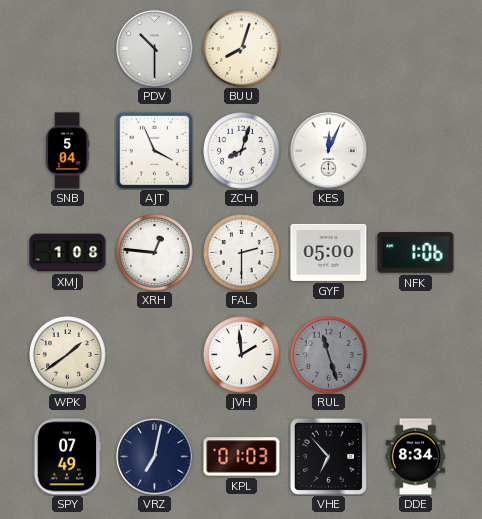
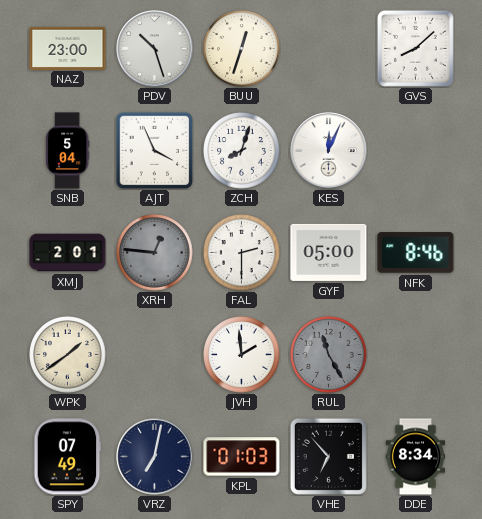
NAZ: none -> 23:00 (68, 48)
PDV: 10:30 -> 10:27 (155, 49)
BUU: 8:03 -> 12:33 (242, 49)
GVS: none -> 8:08 (415, 48)
XMJ: 1:08 -> 2:01 (68, 253)
XRH dial: white -> grey (155, 253)
NFK: 1:06 -> 8:46 (416, 253)
RUL: 11:27 -> 11:25 (329, 355)
